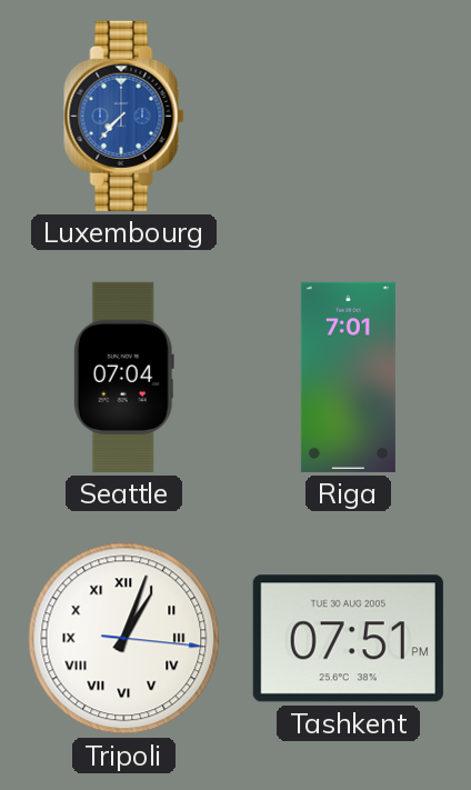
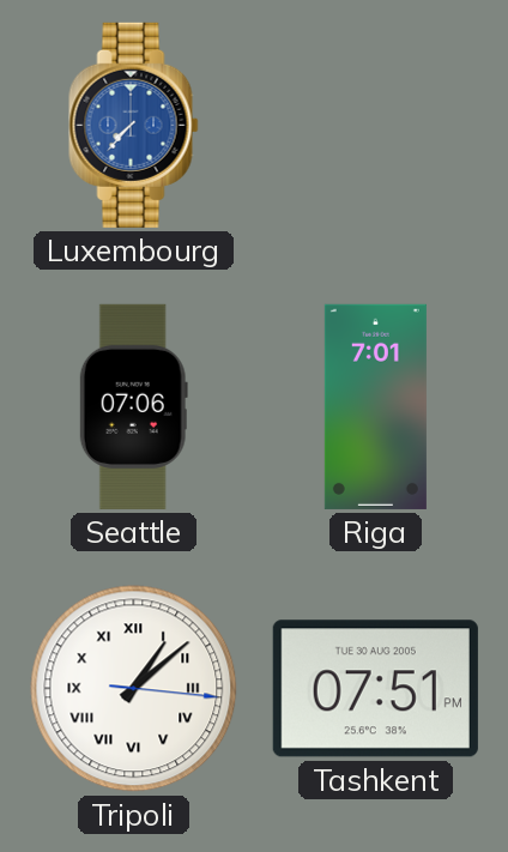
Seattle: 07:04 -> 07:06 (133, 406)
Tripoli: 1:03 -> 1:08 (134, 689)
